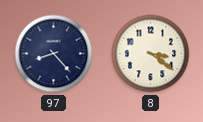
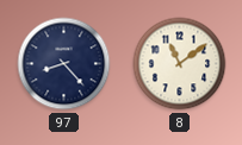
8: 3:21 -> 11:09 (180, 64)
